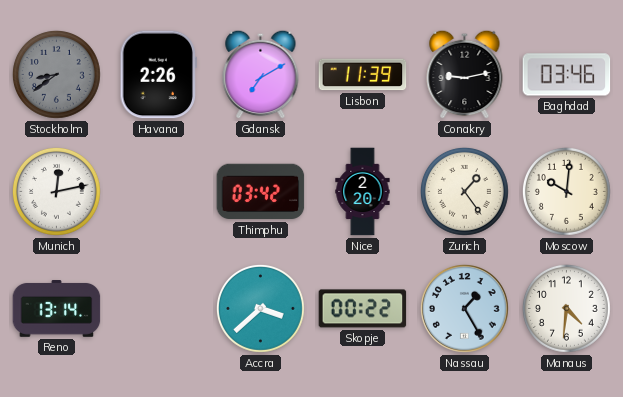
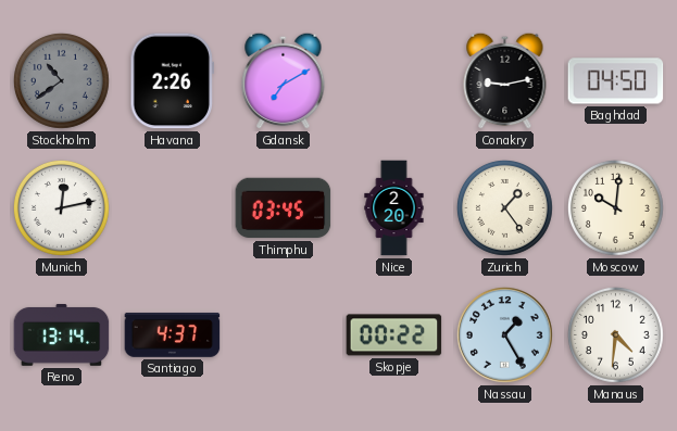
Stockholm: 8:39 -> 10:39 (61, 80)
Lisbon: 11:39 -> none (363, 75)
Baghdad: 03:46 -> 04:50 (616, 81)
Thimphu: 03:42 -> 03:45 (284, 208)
Santiago: none -> 4:37 (173, 334)
Accra: 3:38 -> none (260, 308)
